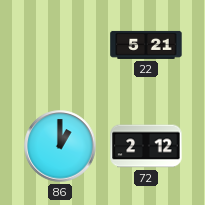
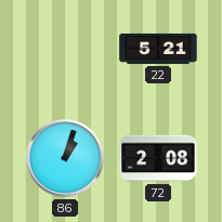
86: 1:00 -> 1:03 (65, 158)
72: 2:12 -> 2:08 (158, 158)
